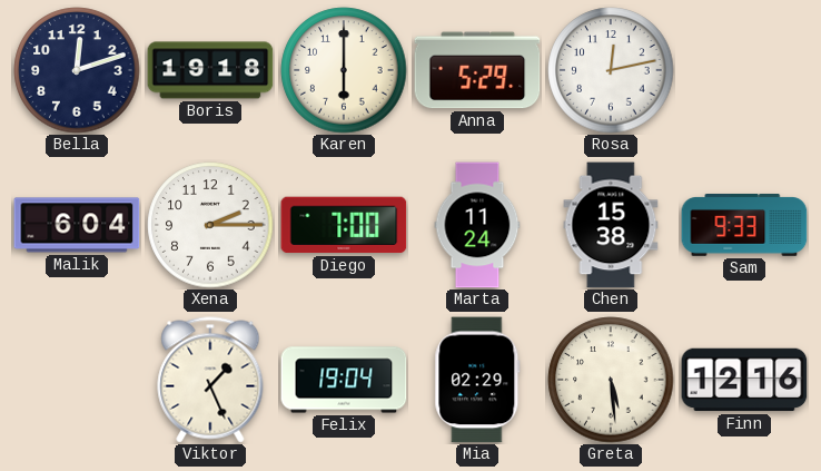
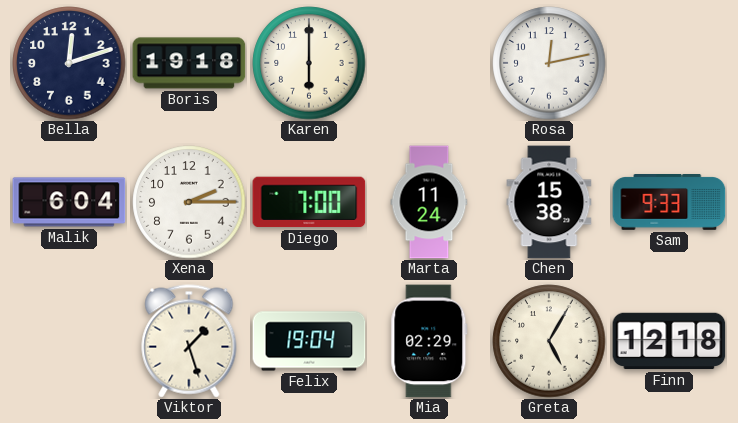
Anna: 5:29 -> none (477, 70)
Viktor: 1:26 -> 1:27 (189, 341)
Greta: 5:29 -> 5:05 (549, 341)
Finn: 12:16 -> 12:18 (669, 341)
